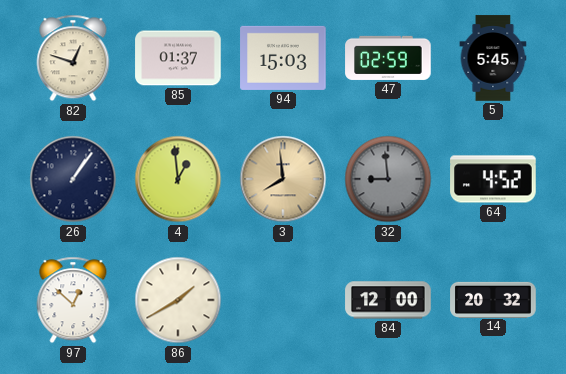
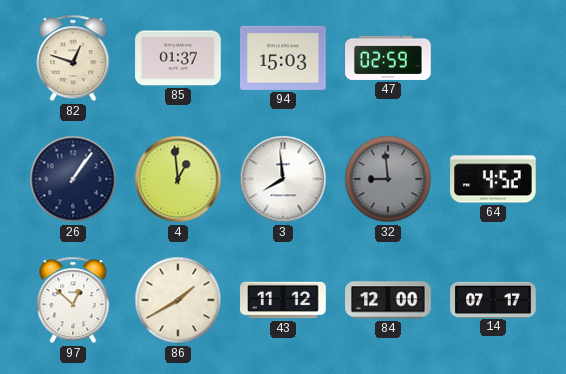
5: 5:45 -> none (493, 58)
3 dial: champagne -> white (283, 179)
43: none -> 11:12 (283, 300)
14: 20:32 -> 07:17 (493, 299)
